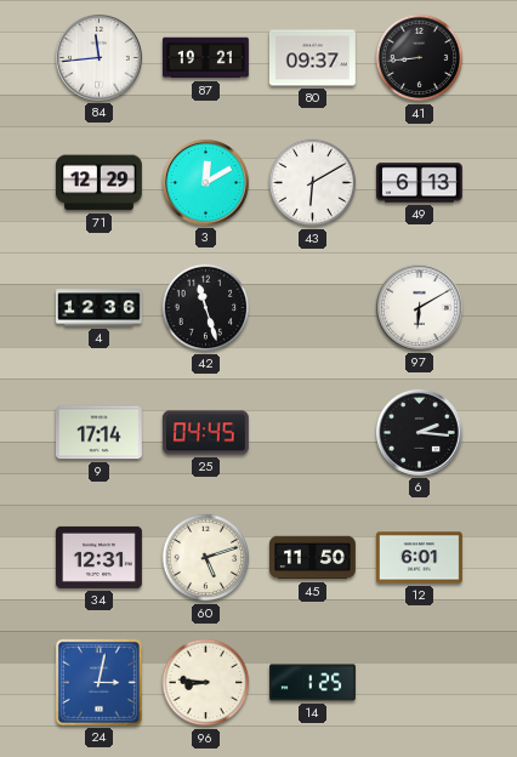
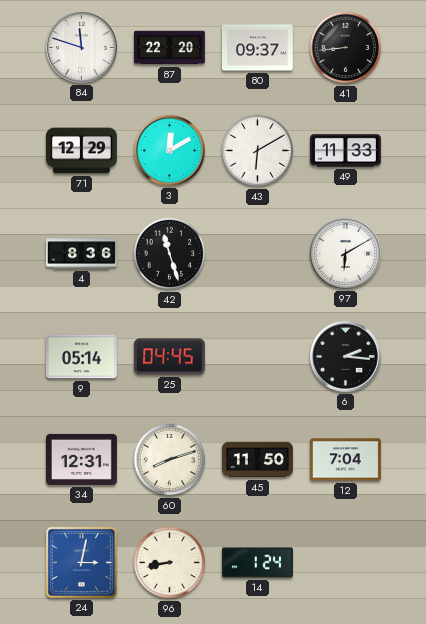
84: 11:44 -> 11:48 (81, 47)
87: 19:21 -> 22:20 (169, 48)
49: 6:13 -> 11:33 (345, 151)
4: 12:36 -> 8:36 (82, 254)
9: 17:14 -> 05:14 (81, 357)
60: 5:12 -> 8:12 (170, 460)
12: 6:01 -> 7:04 (345, 460)
96: 8:46 -> 8:43 (170, 563)
14: 1:25 -> 1:24 (258, 563)
